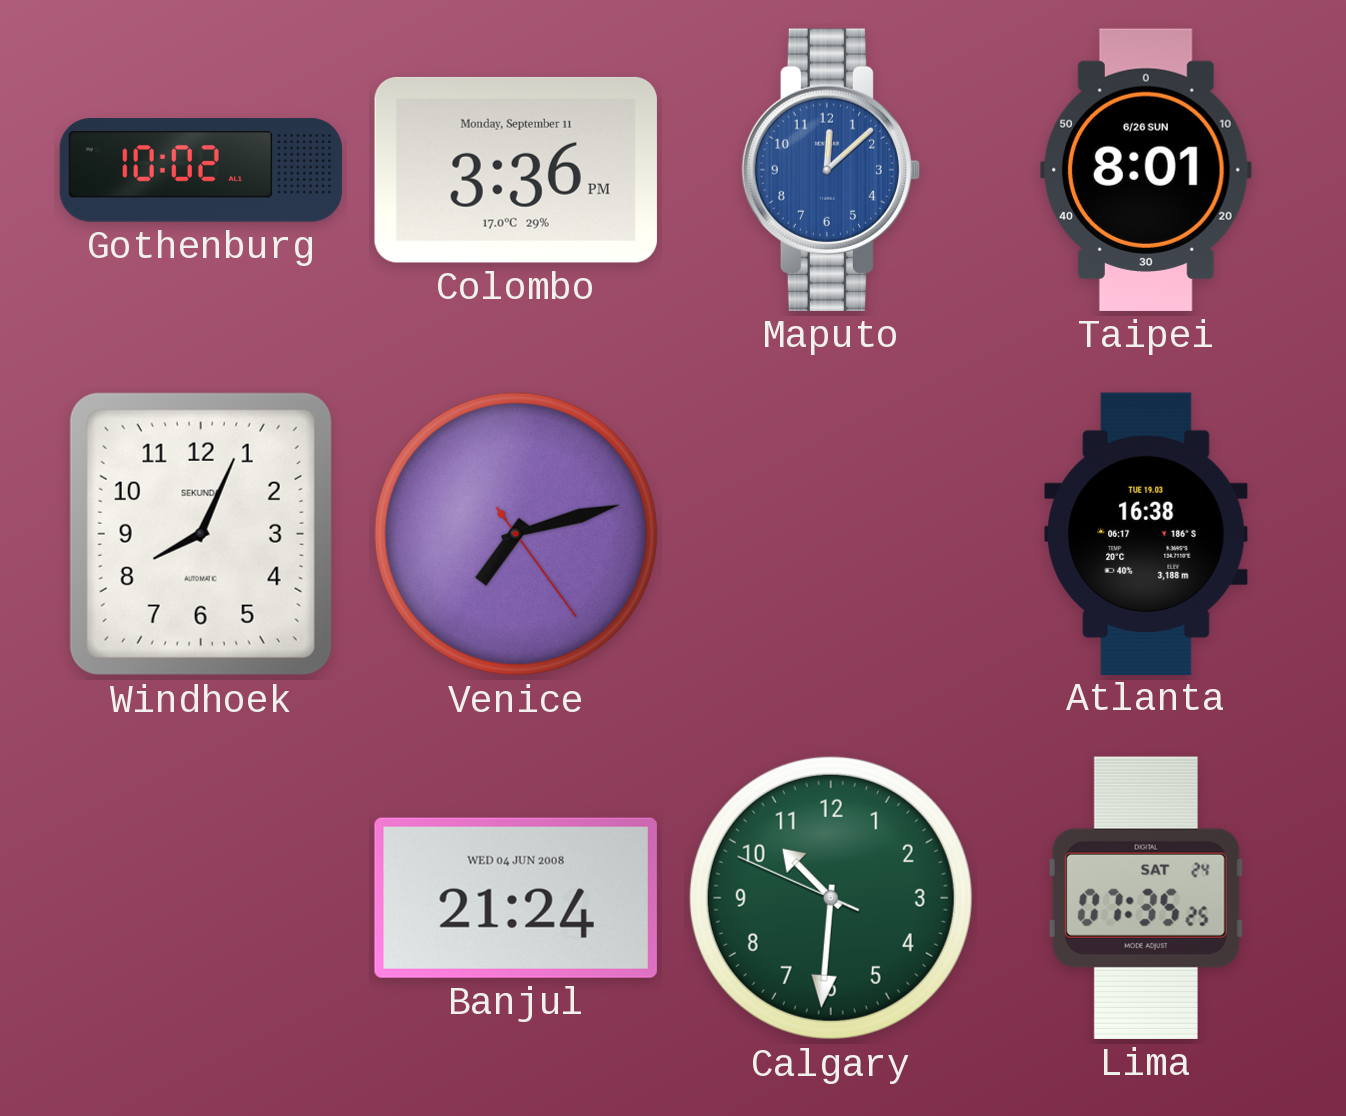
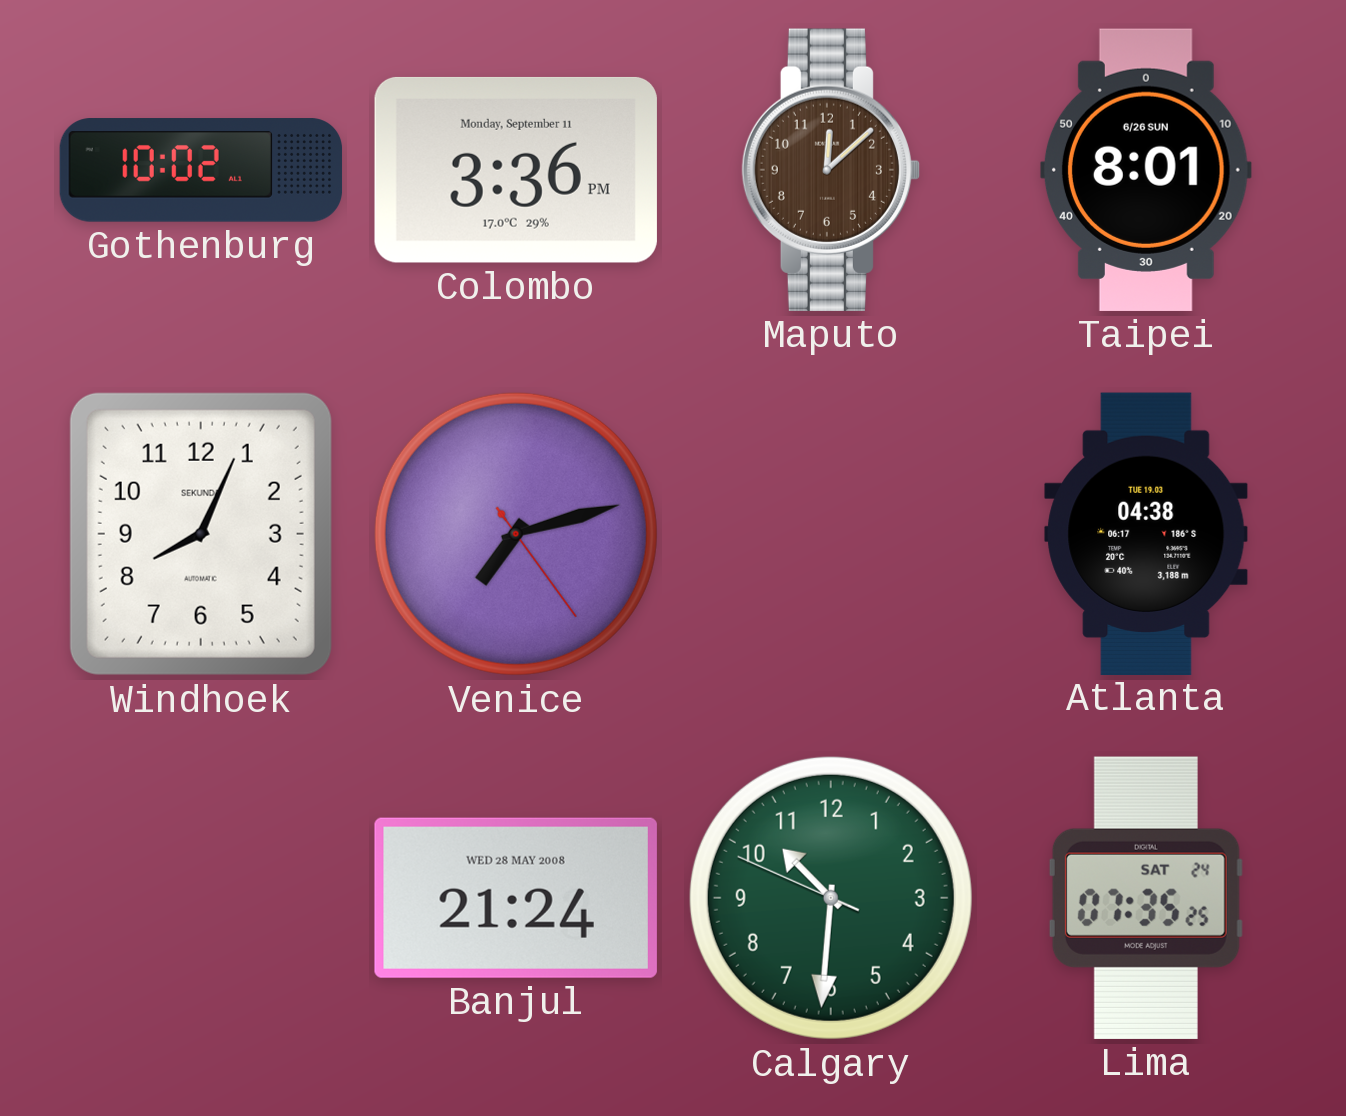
Maputo dial: blue -> brown (830, 170)
Atlanta: 16:38 -> 04:38 (1146, 533)
Banjul date: WED 04 JUN 2008 -> WED 28 MAY 2008 (516, 898)
